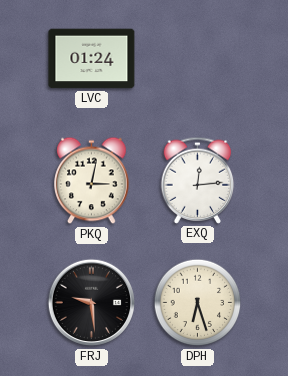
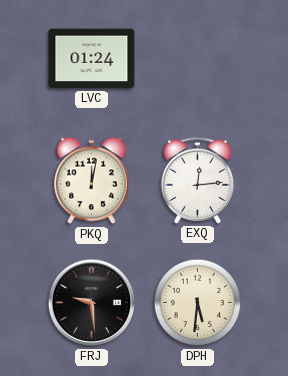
PKQ: 3:02 -> 12:02 (92, 181)
DPH: 6:27 -> 5:31 (198, 303)
